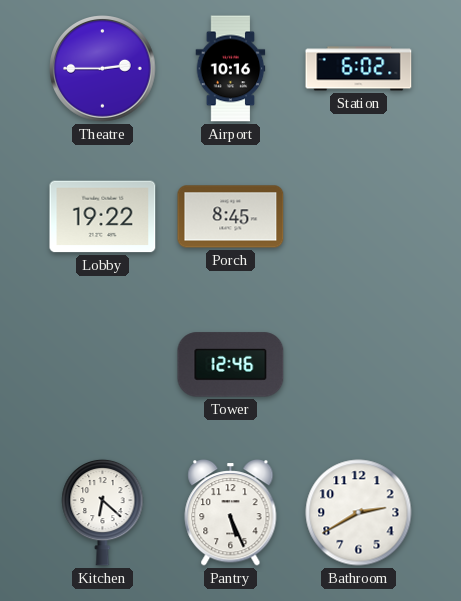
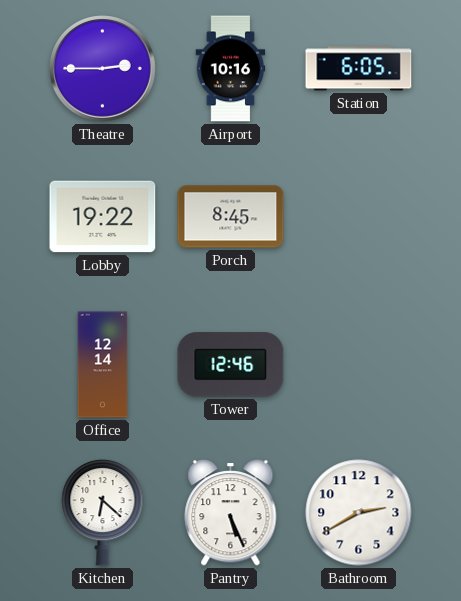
Station: 6:02 -> 6:05 (359, 69)
Office: none -> 12:14 (103, 365)
